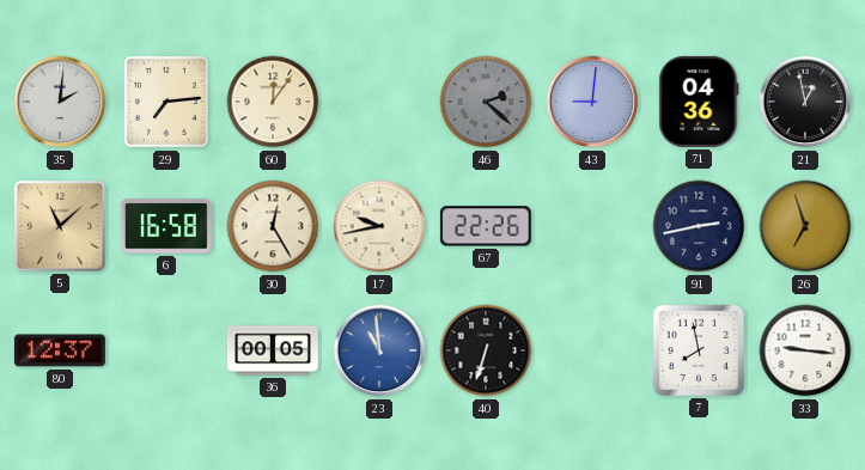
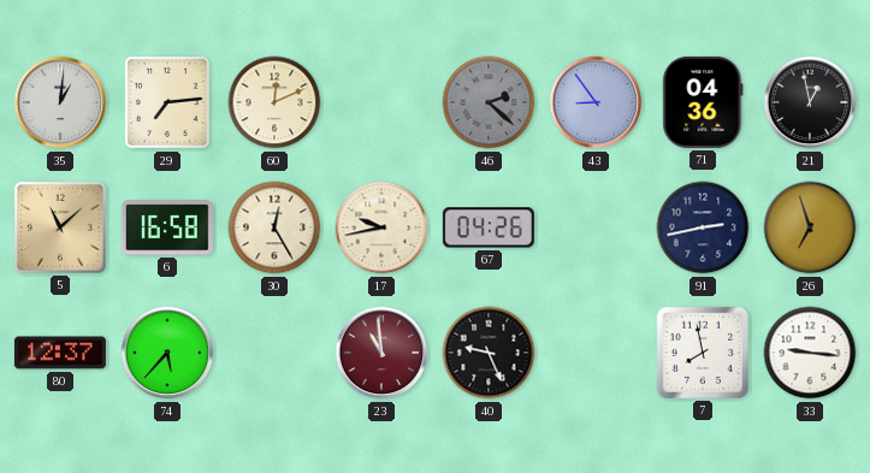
35: 2:01 -> 1:01 (60, 102)
60: 12:06 -> 12:11 (274, 102)
43: 9:01 -> 8:54 (596, 102)
67: 22:26 -> 04:26 (489, 227)
74: none -> 5:37 (167, 353)
36: 00:05 -> none (273, 350)
23 dial: blue -> burgundy (381, 353)
40: 6:33 -> 9:26 (489, 353)
